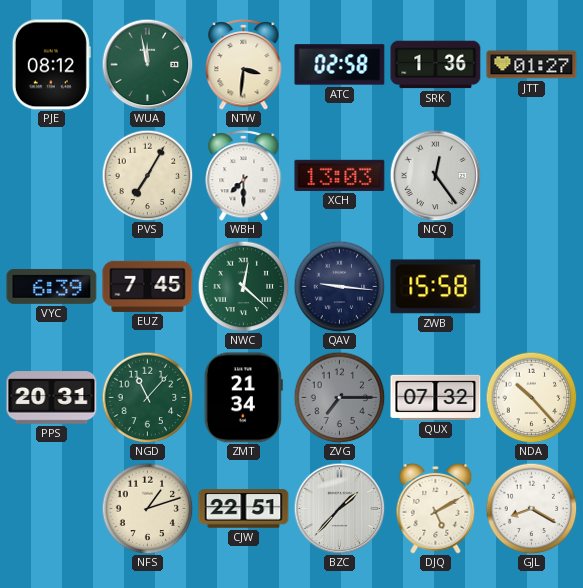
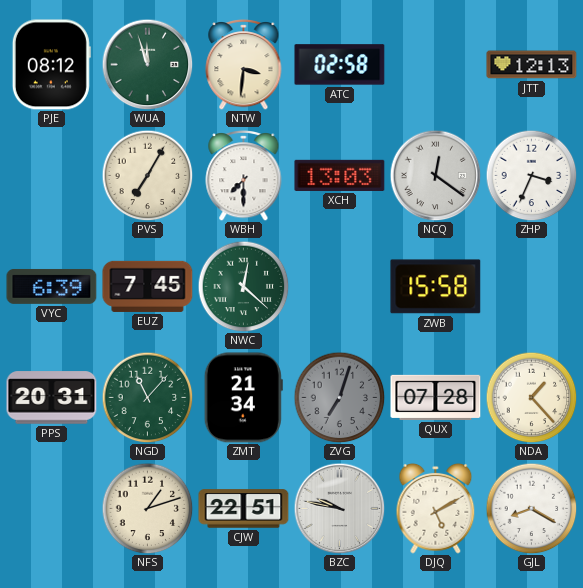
WUA: 11:58 -> 11:57 (147, 64)
SRK: 1:36 -> none (436, 65)
JTT: 01:27 -> 12:13 (532, 65)
NCQ: 12:24 -> 12:21 (435, 175)
ZHP: none -> 3:34 (531, 175)
QAV: 9:16 -> none (339, 286)
ZVG: 7:15 -> 7:03 (339, 397)
QUX: 07:32 -> 07:28 (436, 397)
NDA: 10:23 -> 1:23 (531, 397)
BZC: 1:37 -> 9:47 (339, 508)
